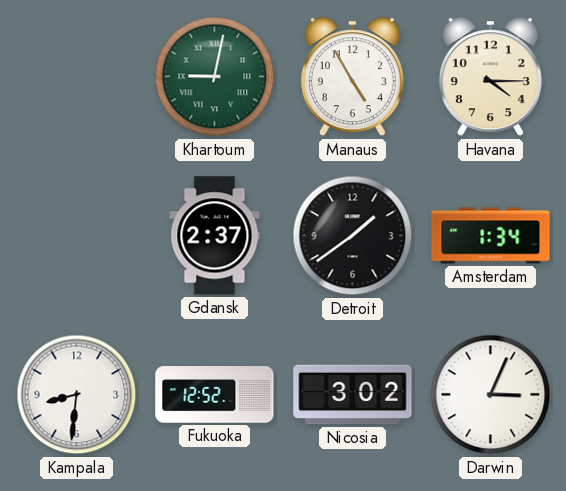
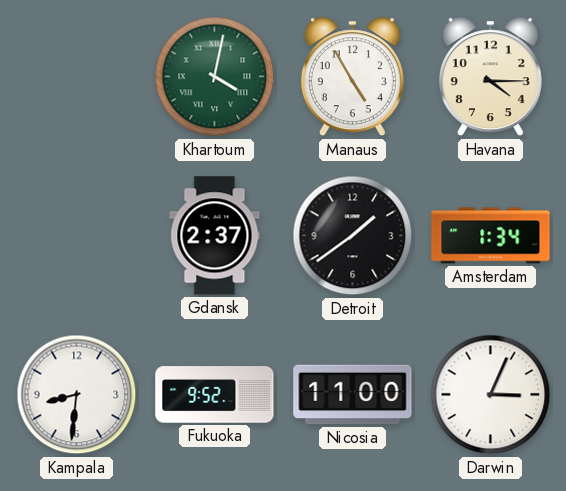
Khartoum: 9:02 -> 4:02 (215, 77)
Fukuoka: 12:52 -> 9:52 (215, 395)
Nicosia: 3:02 -> 11:00 (353, 395)
